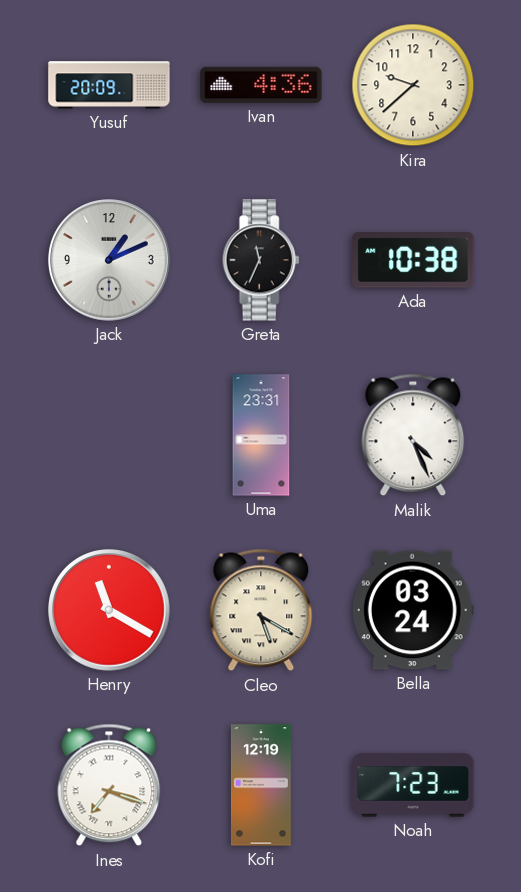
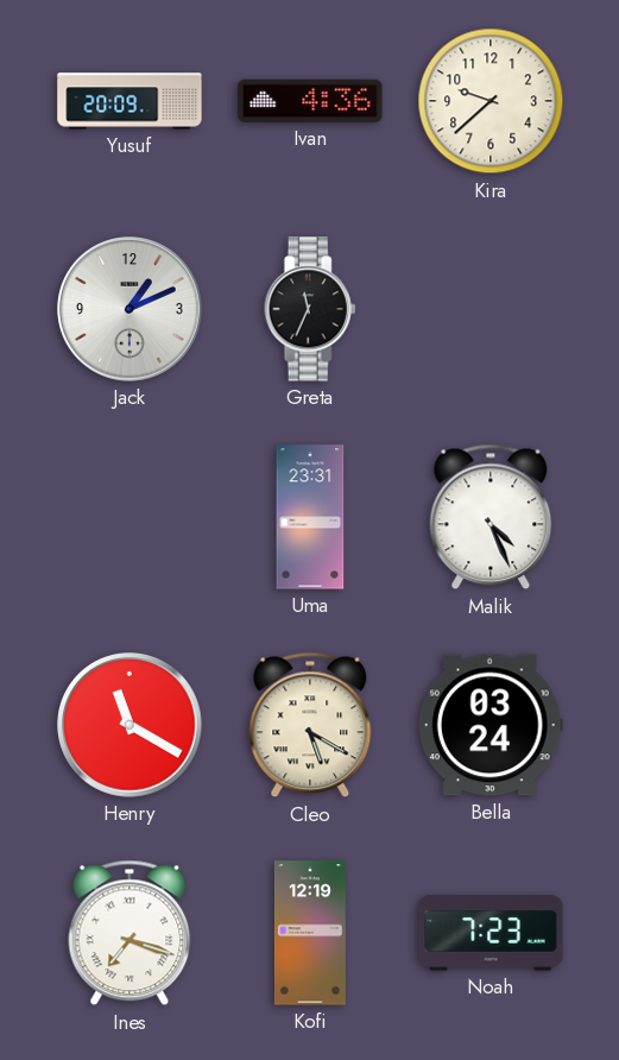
Ada: 10:38 -> none (413, 260)
